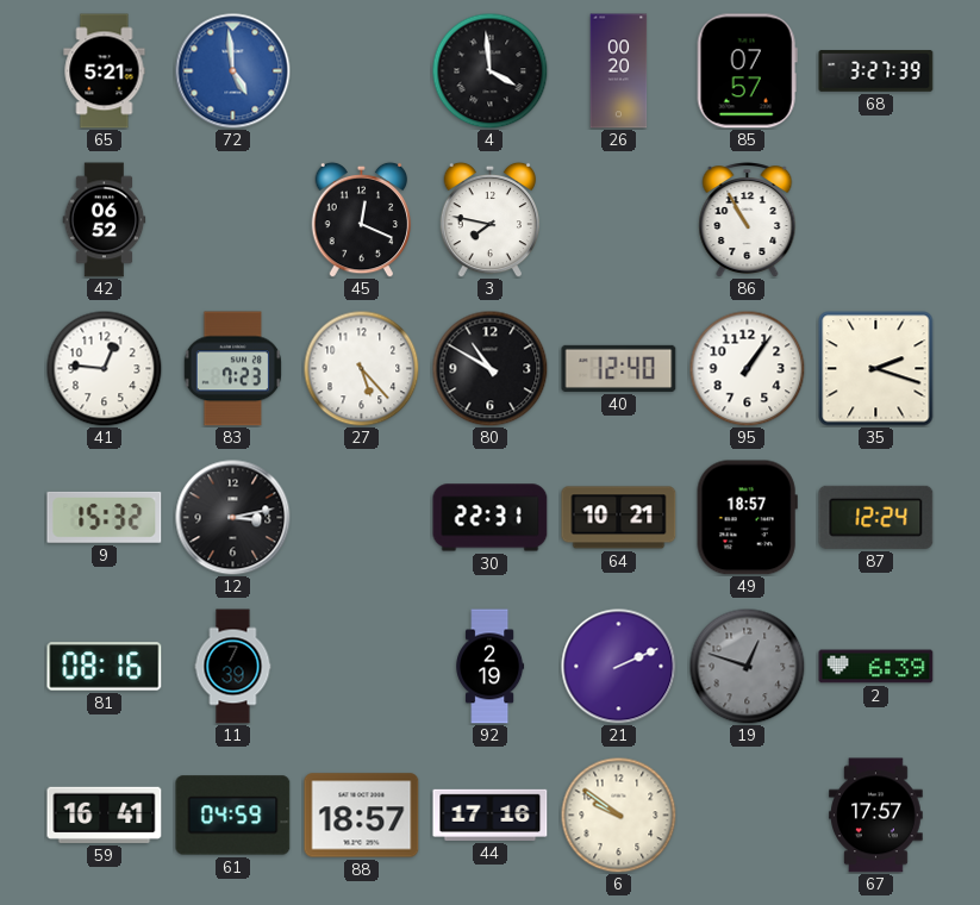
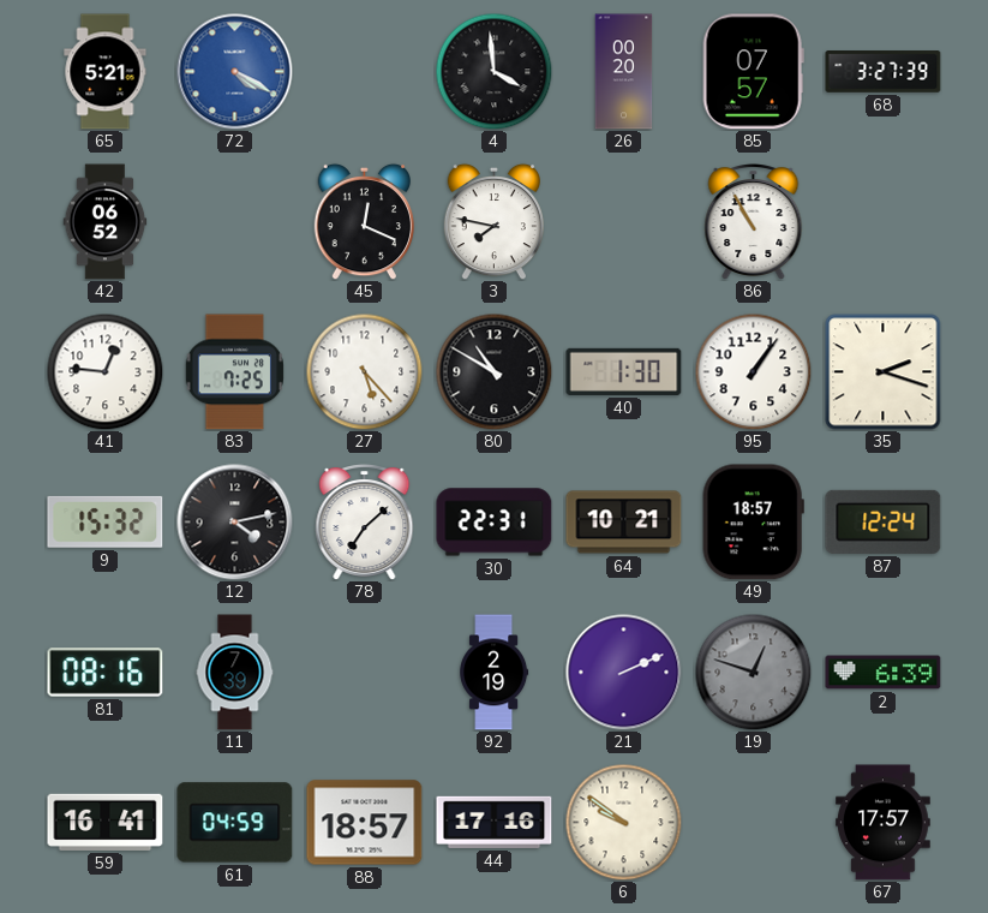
72: 4:59 -> 4:20 (235, 72)
83: 7:23 -> 7:25 (234, 372)
40: 12:40 -> 1:30 (624, 371)
12: 3:13 -> 4:13 (235, 523)
78: none -> 7:08 (365, 523)
